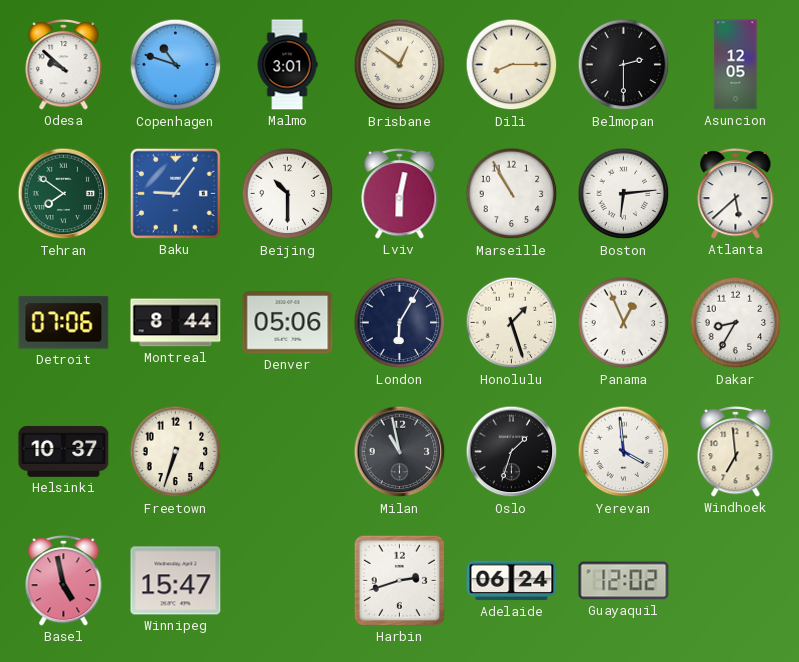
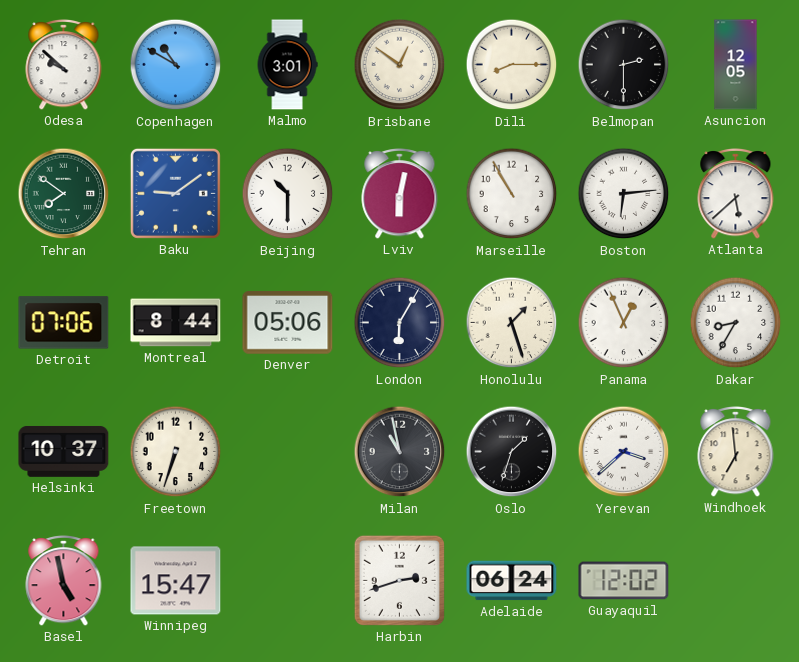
Copenhagen: 10:48 -> 10:50 (176, 65)
Baku: 9:06 -> 9:09 (175, 193)
Yerevan: 3:59 -> 3:38 (624, 452)
